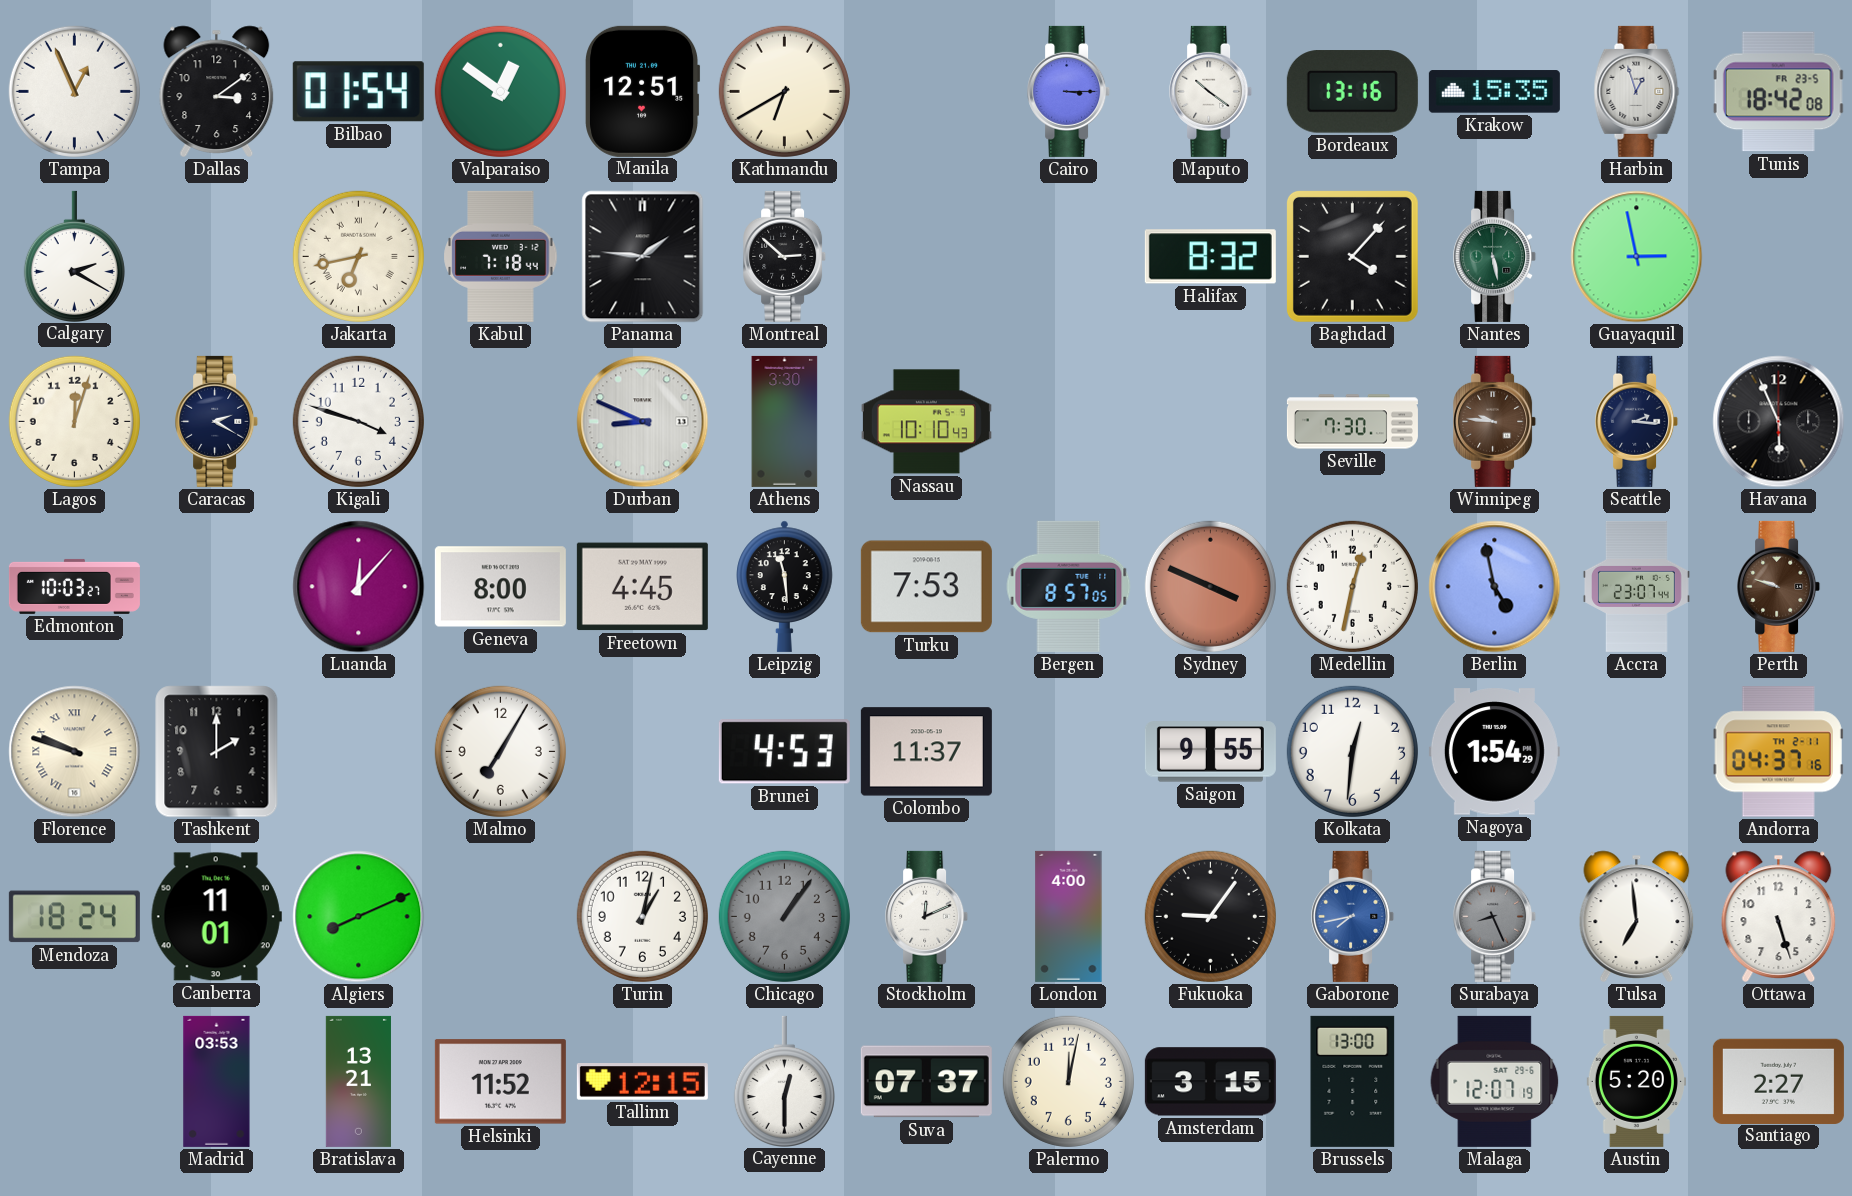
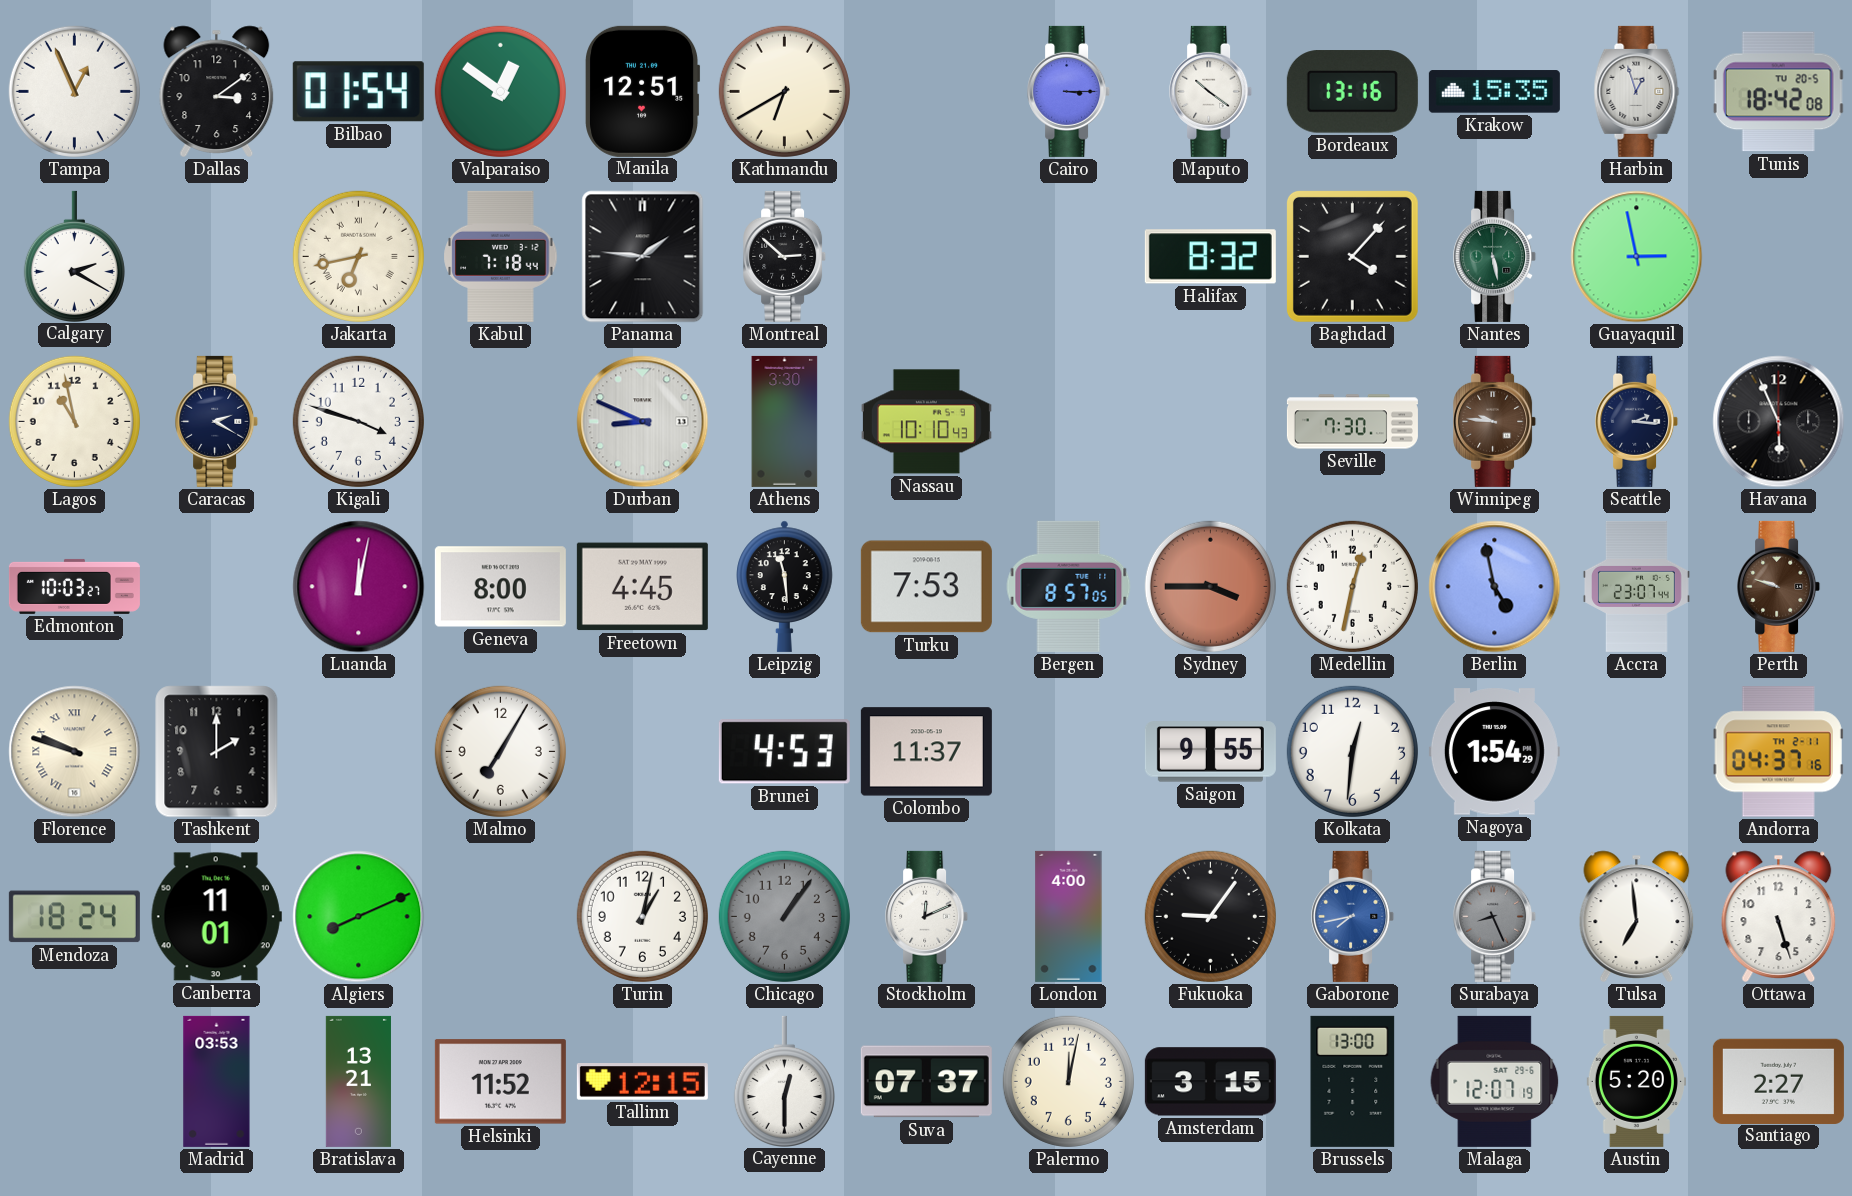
Tunis date: FR 23-5 -> TU 20-5 (1778, 92)
Lagos: 12:03 -> 10:58 (74, 421)
Luanda: 12:07 -> 12:02 (359, 587)
Sydney: 3:49 -> 3:45 (1210, 586)
